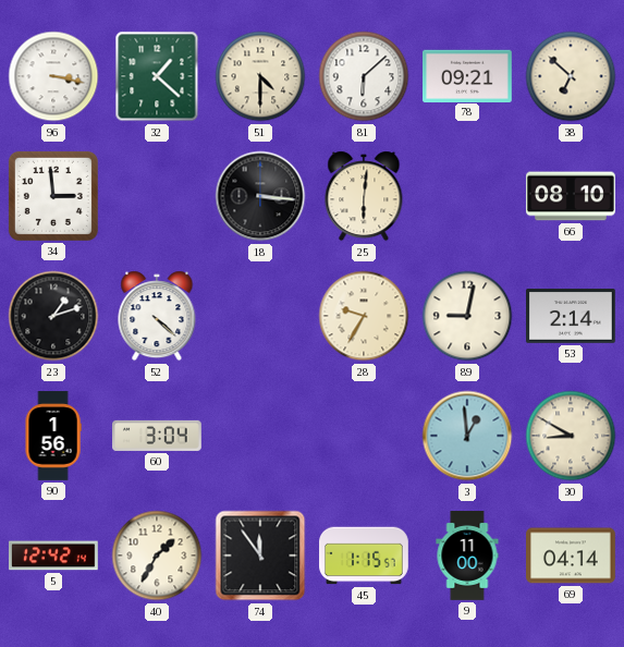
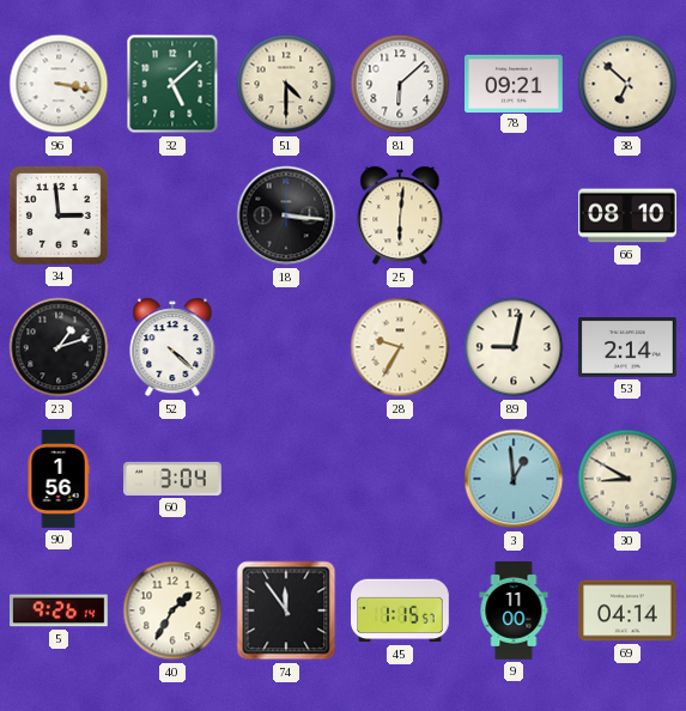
32: 1:22 -> 5:08 (172, 84)
5: 12:42 -> 9:26 (60, 610)
